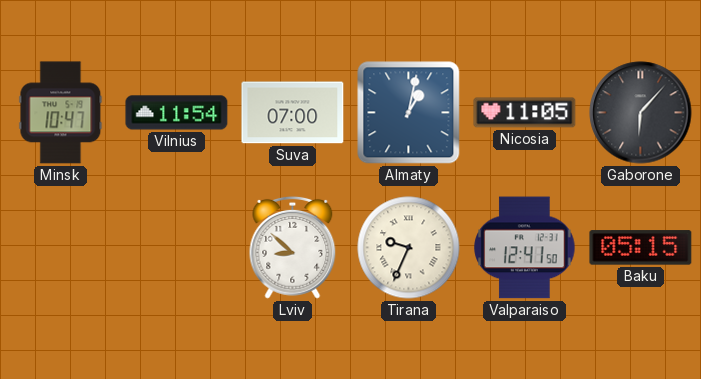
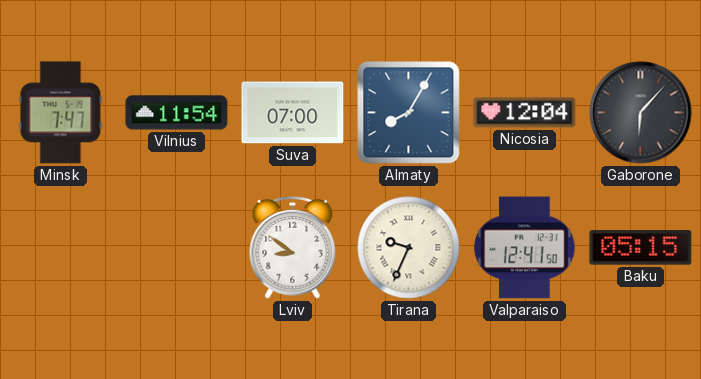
Minsk: 10:47 -> 7:47 (61, 113)
Almaty: 1:02 -> 8:05 (409, 113)
Nicosia: 11:05 -> 12:04 (525, 113)
Lviv: 8:52 -> 8:51 (293, 247)
